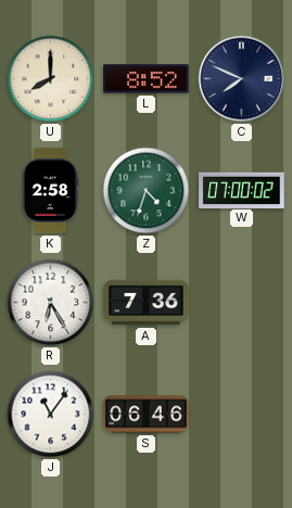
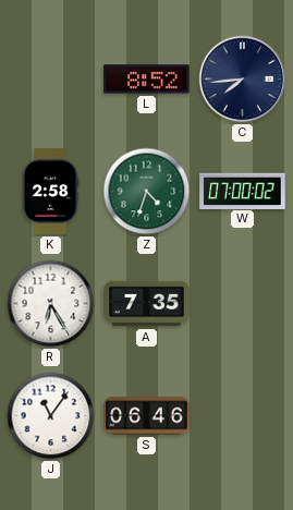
U: 8:00 -> none (51, 79)
C: 7:49 -> 7:44 (243, 80)
A: 7:36 -> 7:35 (147, 304)
